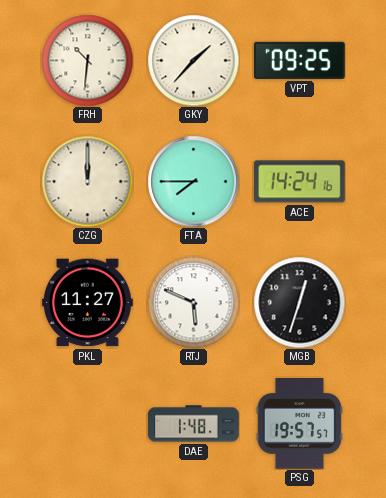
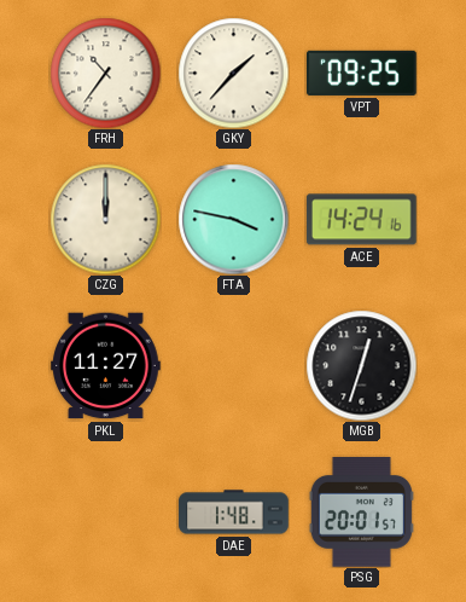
FRH: 10:31 -> 10:36 (105, 73)
FTA: 7:45 -> 3:47 (233, 219)
RTJ: 5:49 -> none (193, 302)
PSG: 19:57 -> 20:01 (361, 513)
